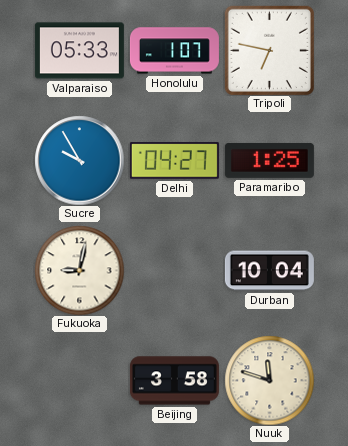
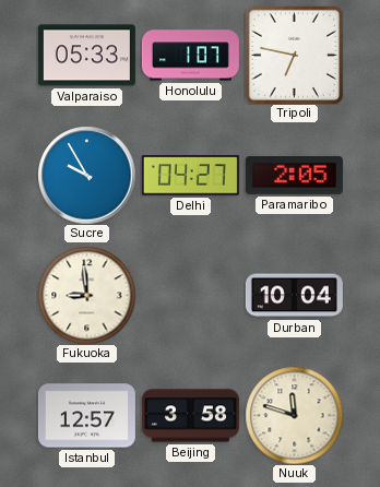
Paramaribo: 1:25 -> 2:05 (294, 175)
Fukuoka: 9:02 -> 8:59 (86, 295)
Istanbul: none -> 12:57 (86, 416)
